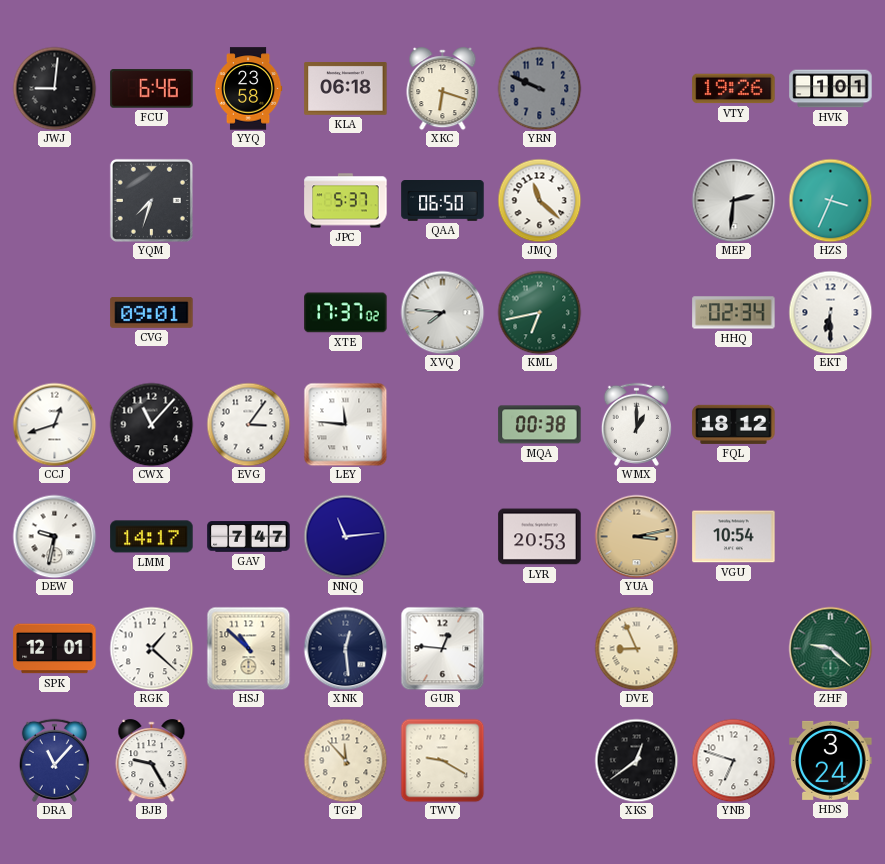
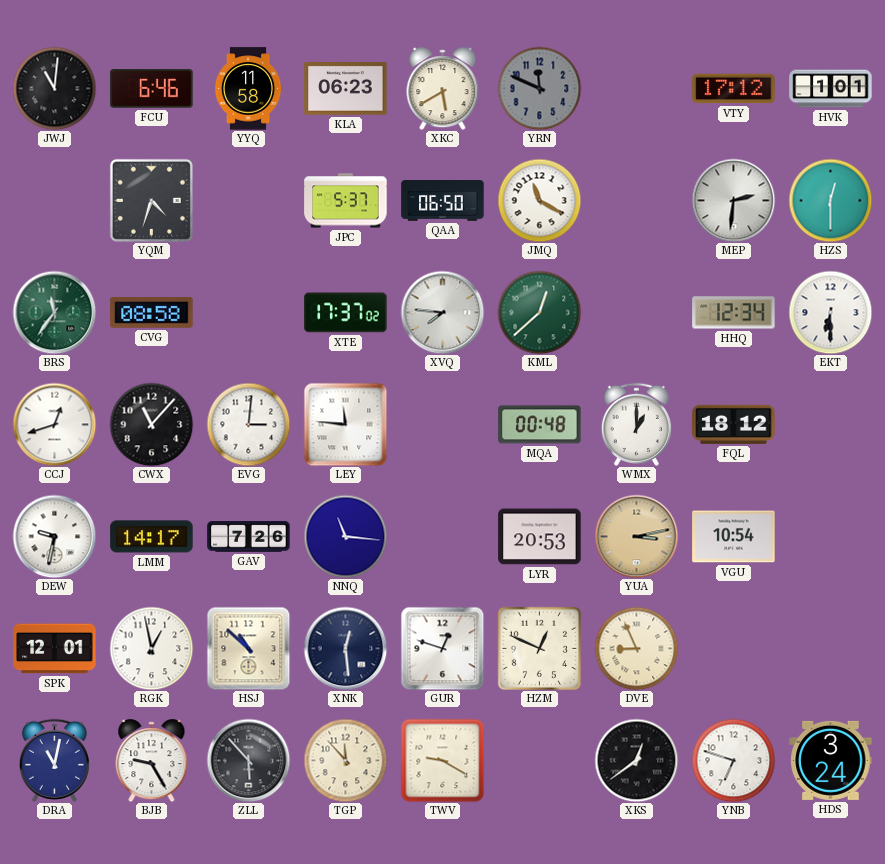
JWJ: 9:01 -> 11:01 (54, 88)
YYQ: 23:58 -> 11:58 (248, 89)
KLA: 06:18 -> 06:23 (346, 89)
XKC: 6:18 -> 5:40 (443, 89)
YRN: 9:49 -> 11:49 (539, 88)
VTY: 19:26 -> 17:12 (734, 89)
YQM: 7:33 -> 4:33 (151, 200)
JMQ: 11:22 -> 11:20 (539, 200)
HZS: 3:34 -> 12:30 (830, 200)
BRS: none -> 11:36 (54, 312)
CVG: 09:01 -> 08:58 (152, 313)
KML: 6:43 -> 12:38 (539, 312)
HHQ: 02:34 -> 12:34 (734, 313)
EVG: 3:06 -> 3:01 (248, 424)
MQA: 00:38 -> 00:48 (540, 425)
GAV: 7:47 -> 7:26 (249, 537)
NNQ: 11:14 -> 11:16 (345, 536)
RGK: 1:22 -> 12:58 (151, 648)
GUR: 12:46 -> 12:48 (442, 648)
HZM: none -> 12:49 (539, 648)
ZHF: 9:22 -> none (830, 648)
DRA: 11:07 -> 11:02 (54, 760)
ZLL: none -> 5:53 (248, 760)
